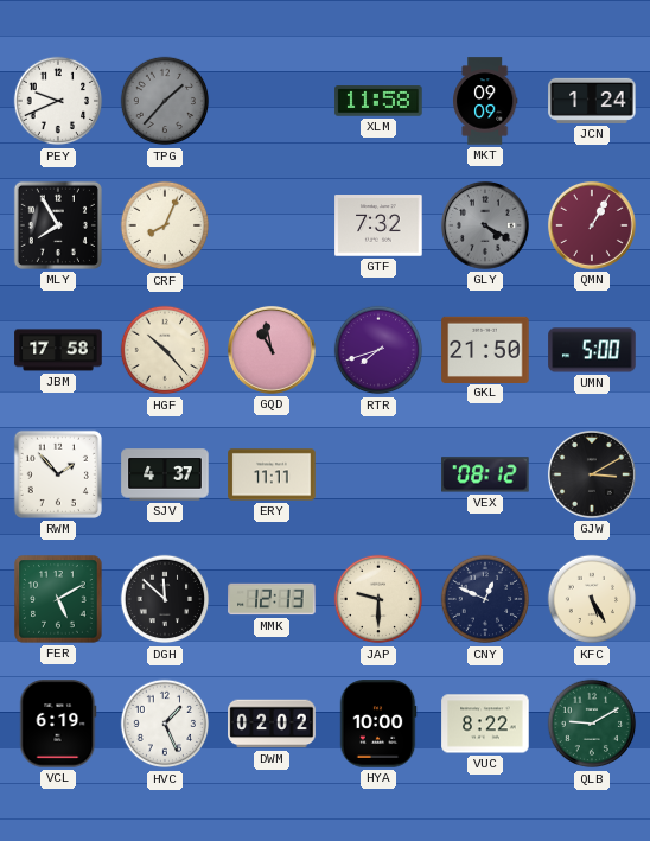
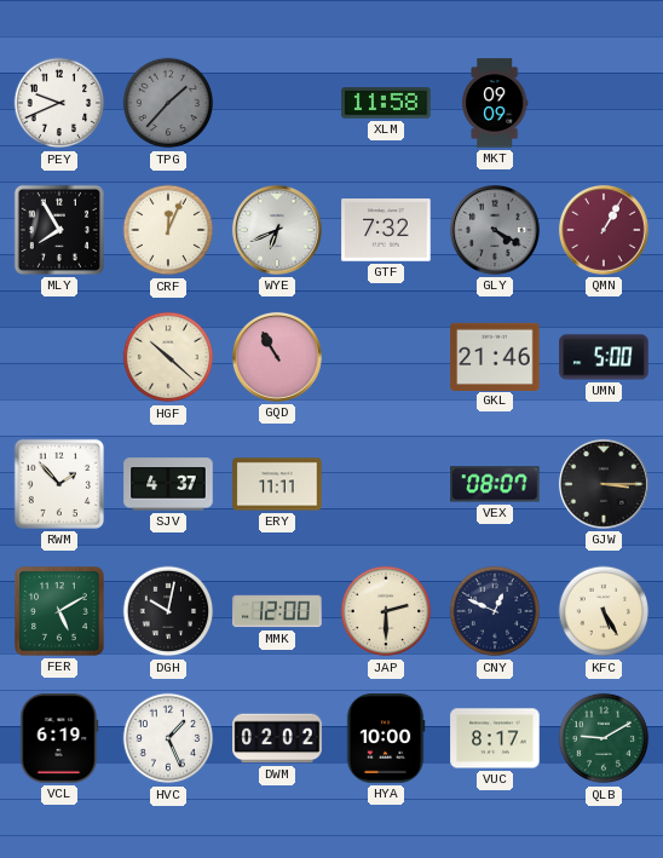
JCN: 1:24 -> none (592, 101)
CRF: 8:04 -> 12:04 (168, 230)
WYE: none -> 6:41 (277, 230)
JBM: 17:58 -> none (58, 350)
HGF: 10:23 -> 10:22 (168, 357)
GQD: 10:58 -> 10:55 (277, 357)
RTR: 7:42 -> none (378, 350)
GKL: 21:50 -> 21:46 (495, 356)
VEX: 08:12 -> 08:07 (495, 484)
GJW: 3:10 -> 3:15 (604, 484)
DGH: 11:52 -> 10:02 (168, 611)
MMK: 12:13 -> 12:00 (277, 611)
JAP: 9:30 -> 2:30 (386, 611)
VUC: 8:22 -> 8:17 (495, 738)
